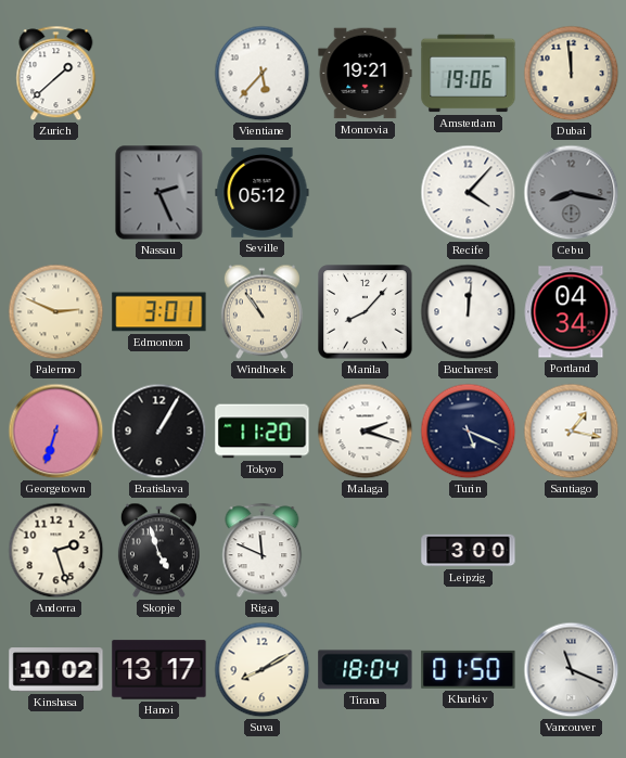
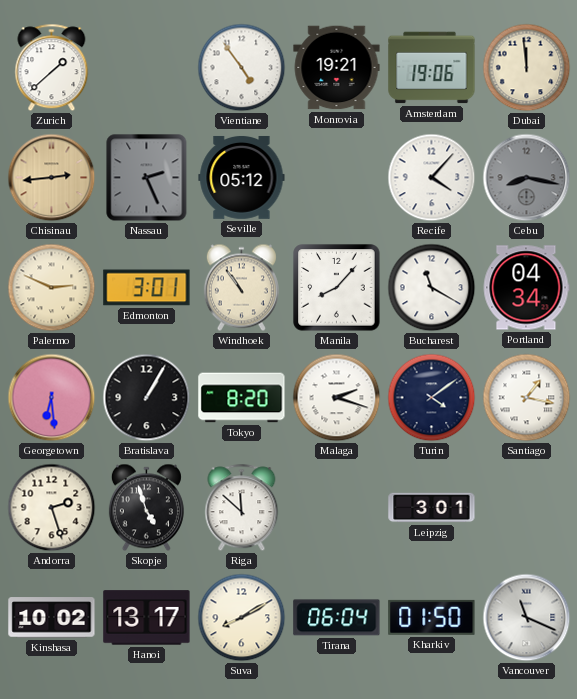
Vientiane: 5:37 -> 4:54 (242, 68)
Chisinau: none -> 2:44 (52, 178)
Bucharest: 12:01 -> 11:20 (432, 288)
Georgetown: 6:33 -> 6:29 (52, 398)
Tokyo: 11:20 -> 8:20 (242, 398)
Turin: 5:19 -> 4:09 (432, 398)
Riga: 11:49 -> 11:52 (242, 508)
Leipzig: 3:00 -> 3:01 (432, 508)
Tirana: 18:04 -> 06:04 (337, 618)
